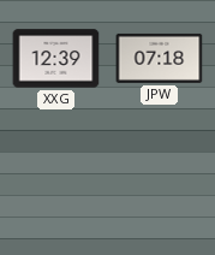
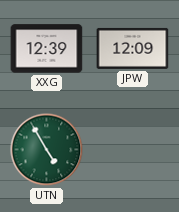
JPW: 07:18 -> 12:09 (133, 48)
UTN: none -> 4:55 (47, 150)
